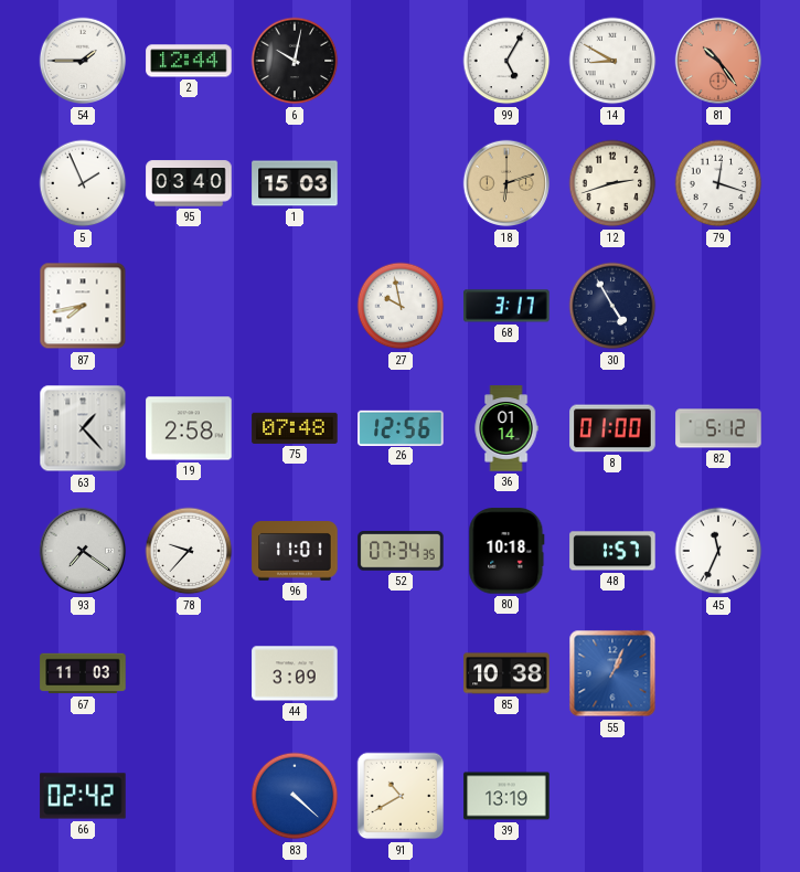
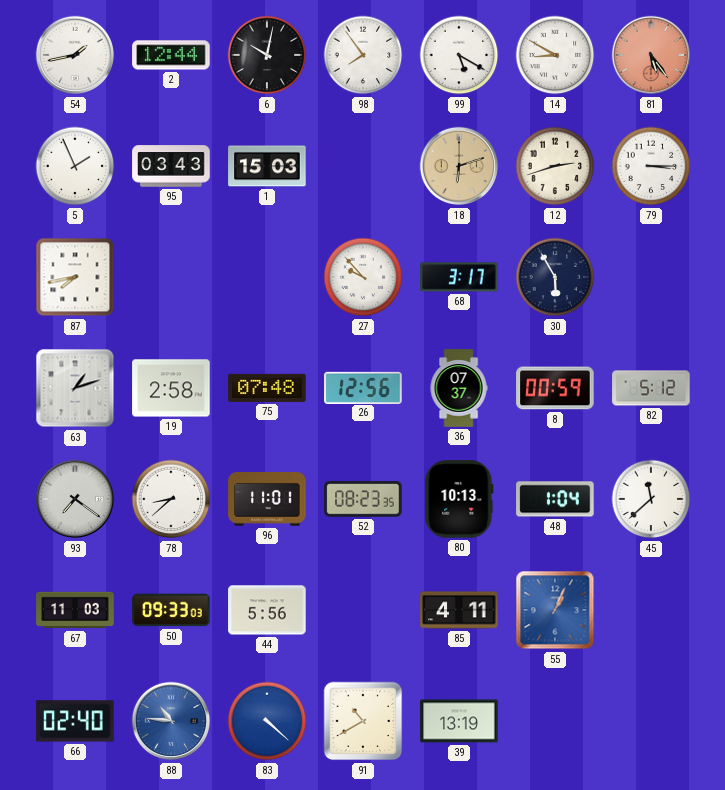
54: 1:45 -> 1:43 (75, 55)
98: none -> 7:54 (363, 55)
99: 5:05 -> 5:20 (459, 55)
81: 10:24 -> 5:24 (651, 55)
95: 03:40 -> 03:43 (171, 166)
79: 12:18 -> 3:15 (651, 166)
27: 9:58 -> 9:53 (363, 277)
30: 4:55 -> 5:55 (555, 277)
63: 1:23 -> 1:12 (75, 388)
36: 01:14 -> 07:37 (459, 388)
8: 01:00 -> 00:59 (555, 388)
78: 9:37 -> 8:38 (171, 499)
52: 07:34 -> 08:23 (363, 500)
80: 10:18 -> 10:13 (459, 499)
48: 1:57 -> 1:04 (555, 499)
45: 11:34 -> 11:38 (651, 499)
50: none -> 09:33 (171, 610)
44: 3:09 -> 5:56 (267, 610)
85: 10:38 -> 4:11 (459, 610)
66: 02:42 -> 02:40 (75, 721)
88: none -> 10:46 (171, 721)
